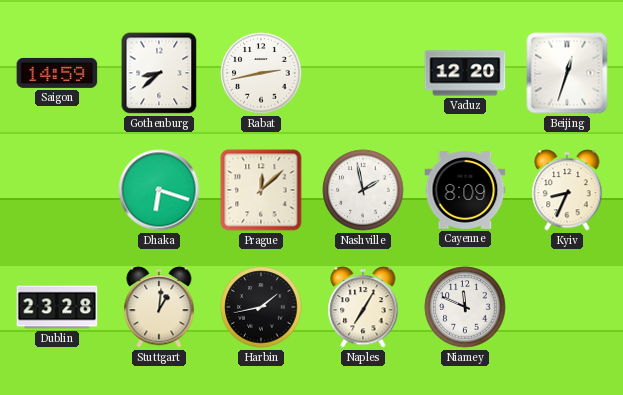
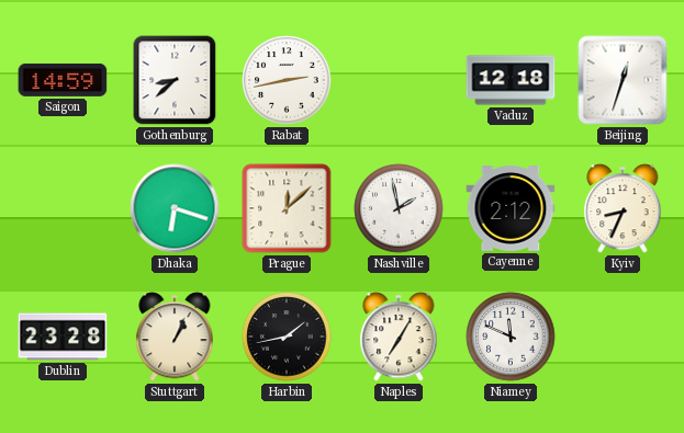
Vaduz: 12:20 -> 12:18 (511, 80)
Cayenne: 8:09 -> 2:12 (511, 209)
Stuttgart: 1:01 -> 1:04 (175, 337)
